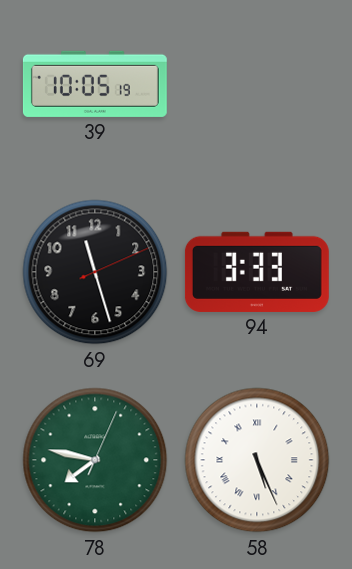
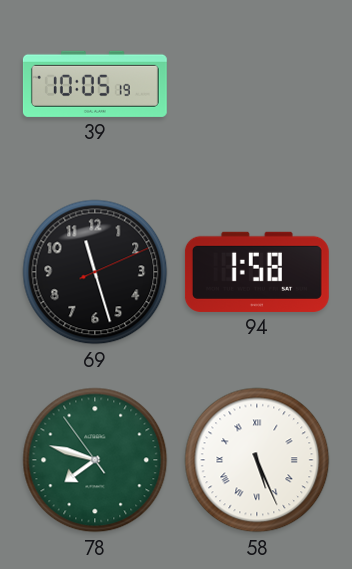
94: 3:33 -> 1:58 (257, 272)
78: 7:47:04 -> 7:47:54 (95, 460)
